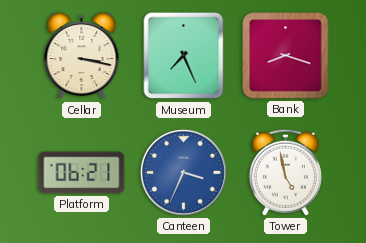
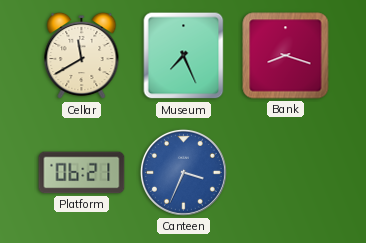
Cellar: 3:17 -> 11:40 (82, 56)
Tower: 4:58 -> none (285, 172)
